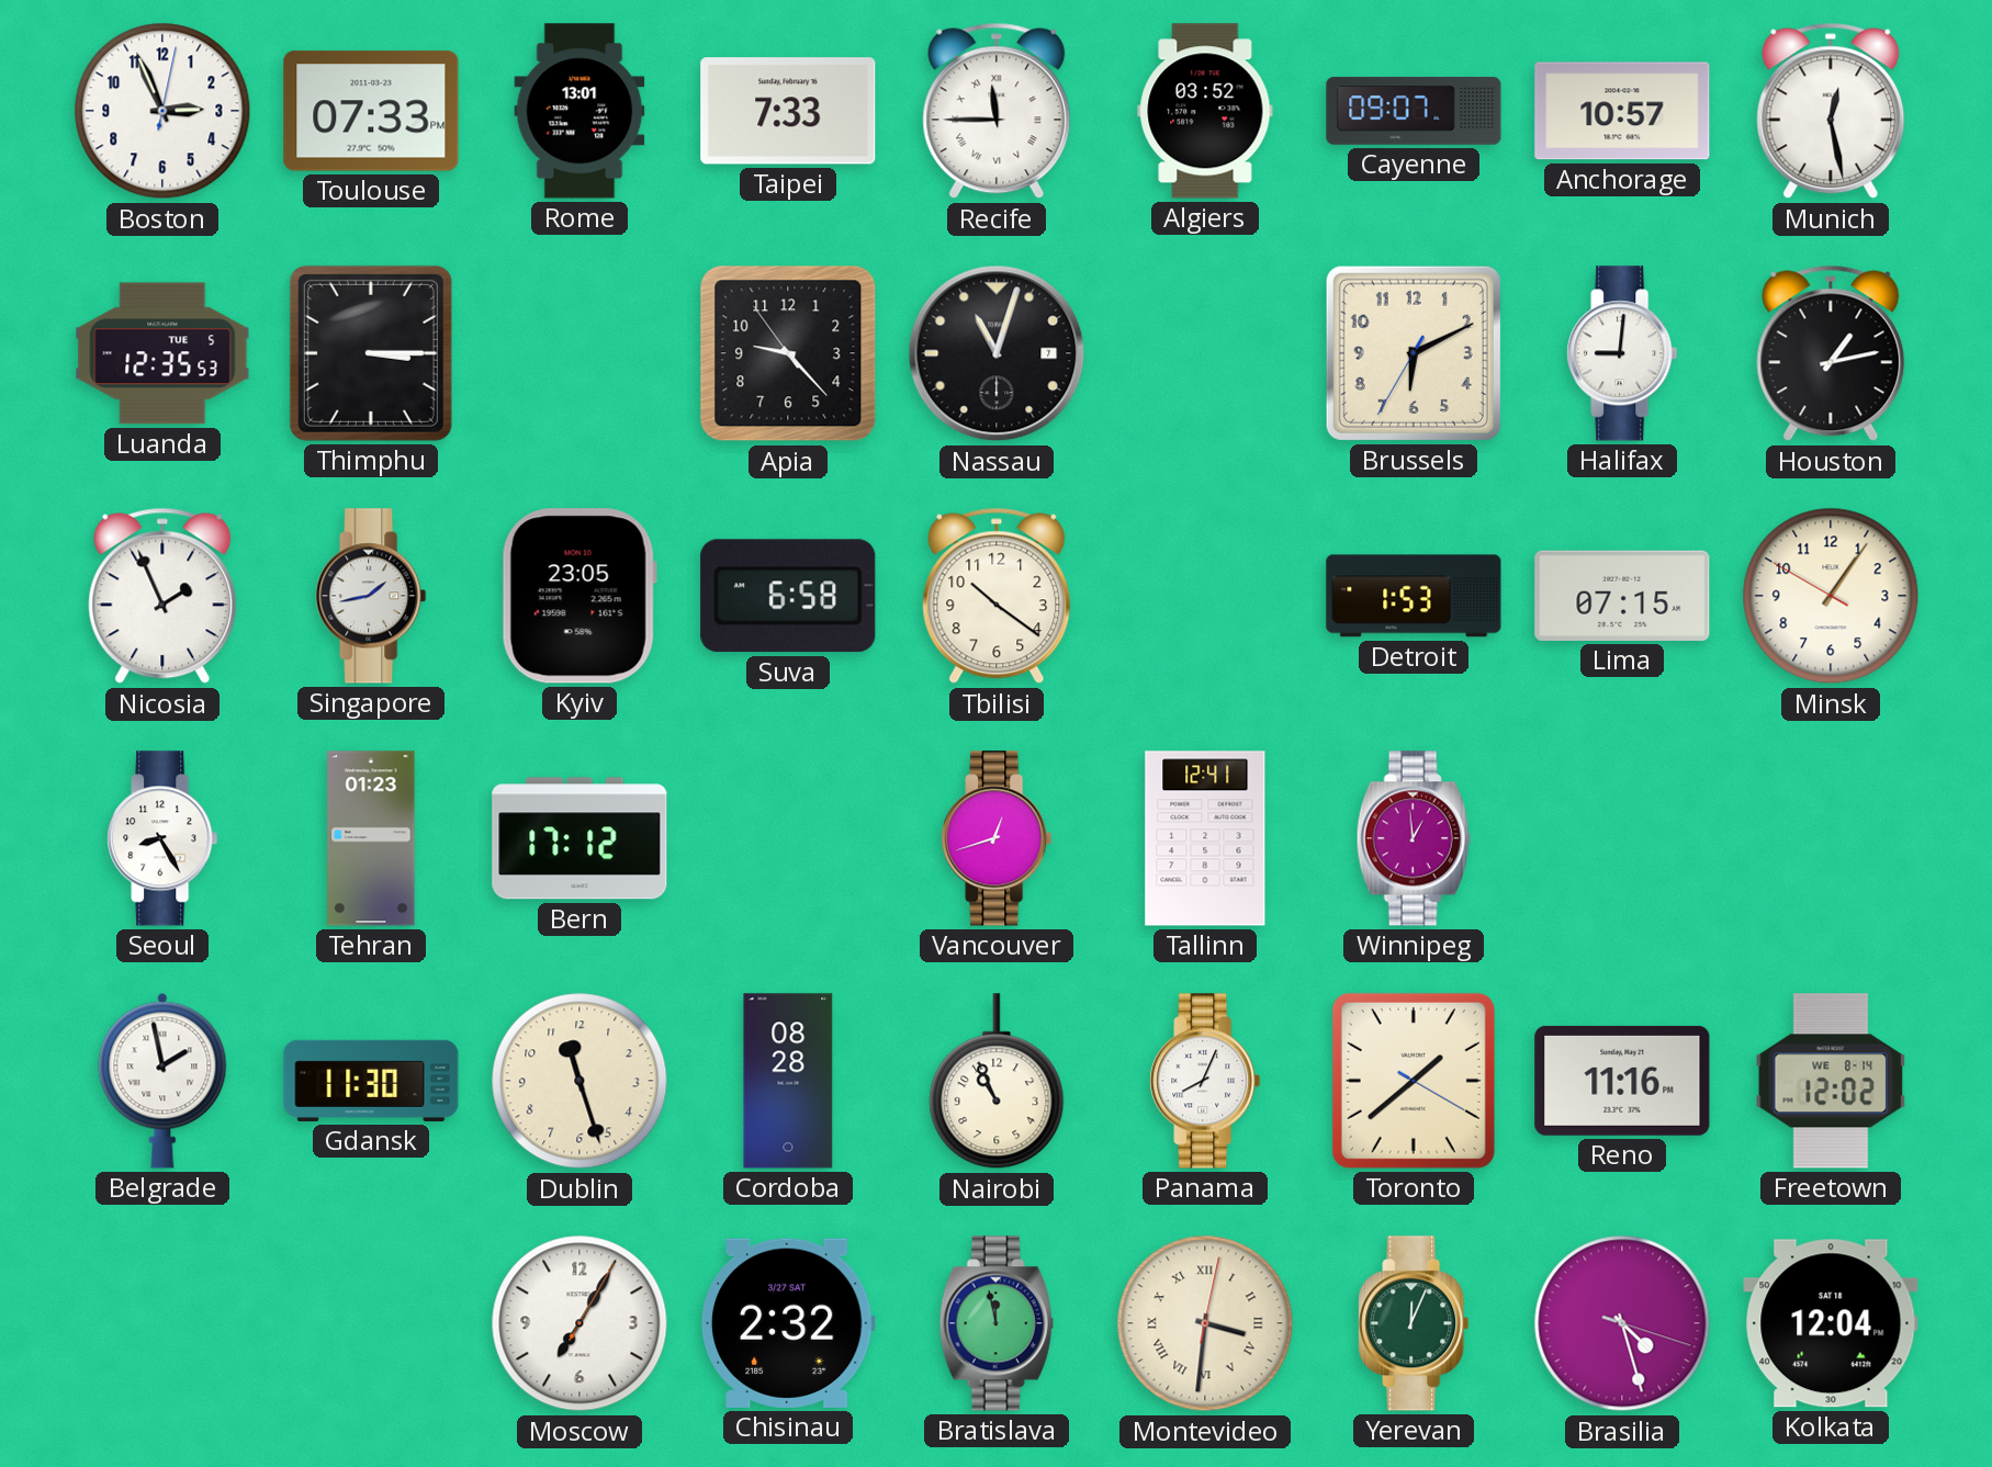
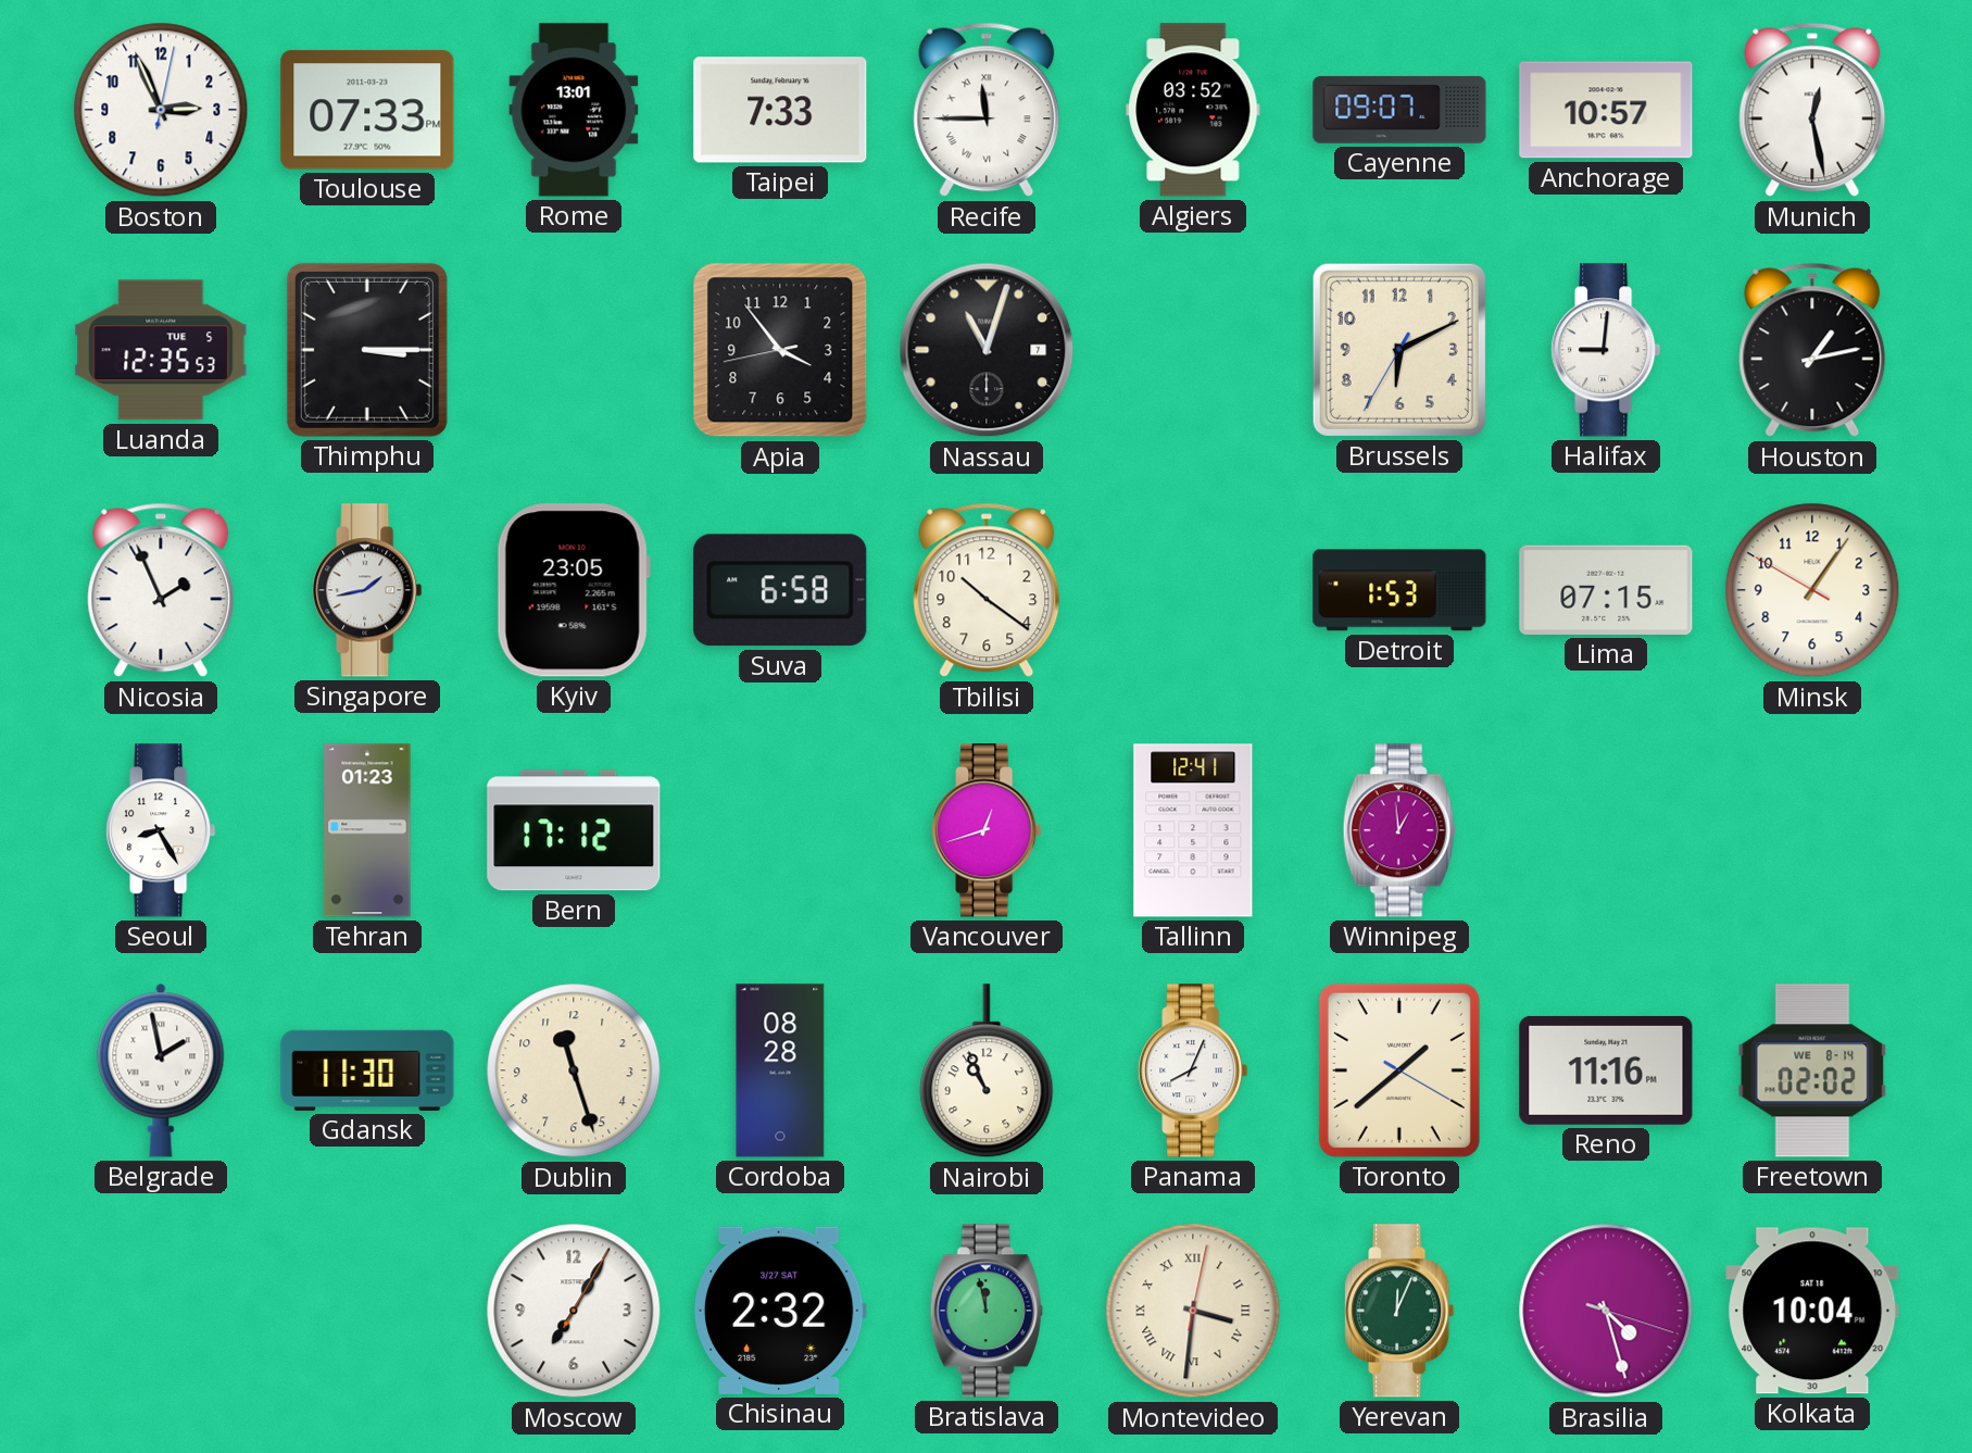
Apia: 9:22 -> 3:53 (780, 350)
Freetown: 12:02 -> 02:02 (1812, 1070)
Kolkata: 12:04 -> 10:04 (1812, 1311)
